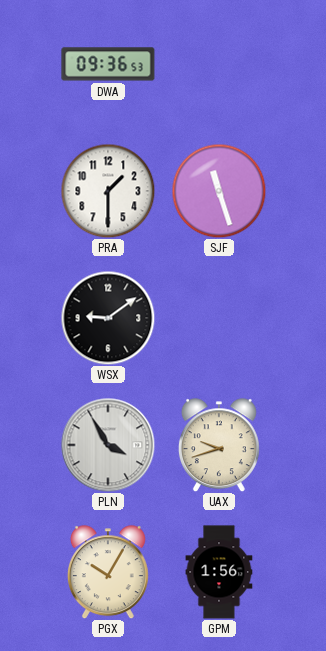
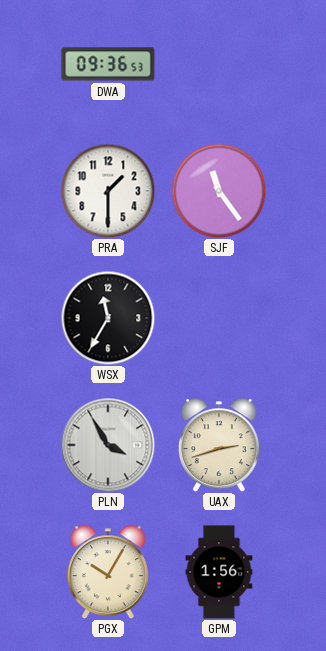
SJF: 11:27 -> 11:24 (219, 191)
WSX: 9:09 -> 11:35 (108, 318)
UAX: 9:42 -> 2:42 (219, 445)
